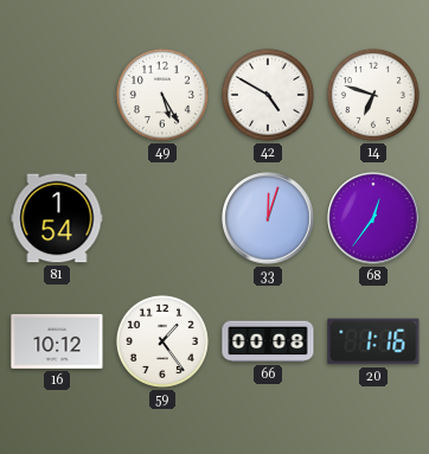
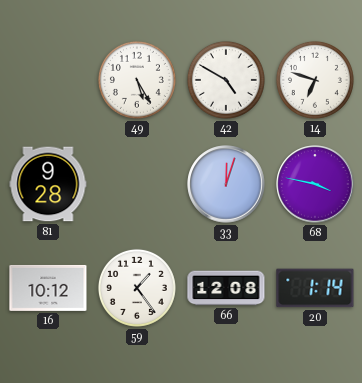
81: 1:54 -> 9:28 (48, 184)
68: 12:36 -> 3:47 (315, 184)
66: 00:08 -> 12:08 (226, 288)
20: 1:16 -> 1:14 (315, 288)
